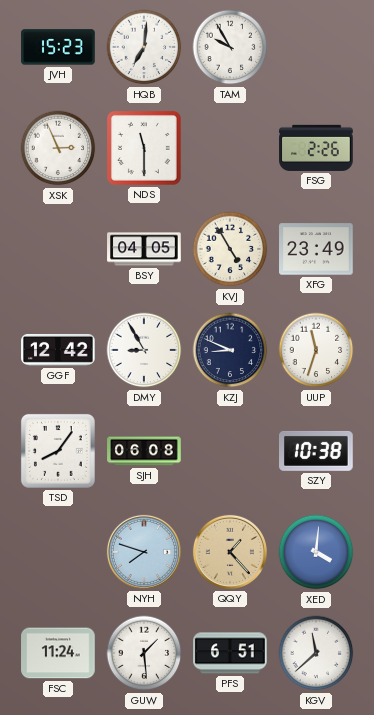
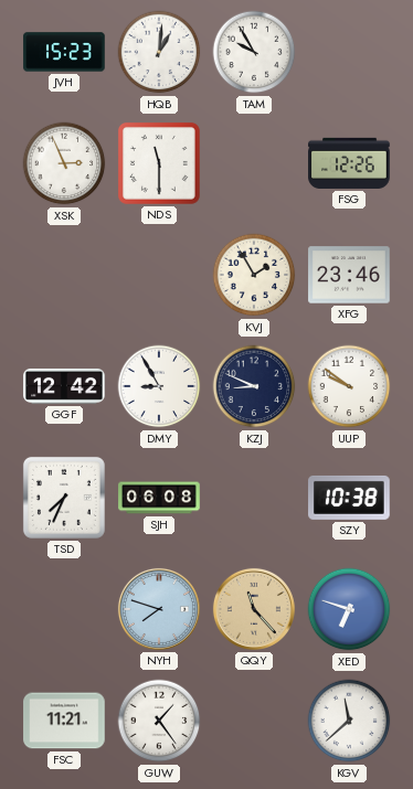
HQB: 7:01 -> 1:01 (159, 52)
FSG: 2:26 -> 12:26 (349, 163)
BSY: 04:05 -> none (144, 249)
KVJ: 4:55 -> 1:55 (254, 275)
XFG: 23:49 -> 23:46 (349, 275)
UUP: 11:33 -> 9:51 (349, 386)
TSD: 8:06 -> 7:34 (64, 498)
QQY: 1:23 -> 11:23 (254, 609)
XED: 4:01 -> 6:48 (349, 609)
FSC: 11:24 -> 11:21 (64, 721)
GUW: 1:29 -> 1:24 (159, 721)
PFS: 6:51 -> none (230, 653)
